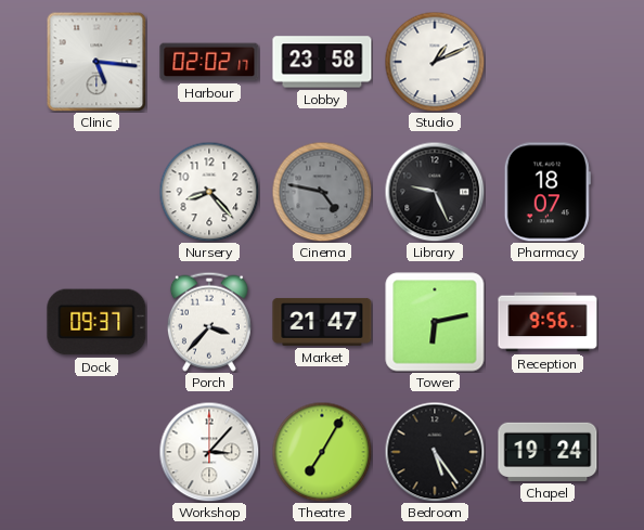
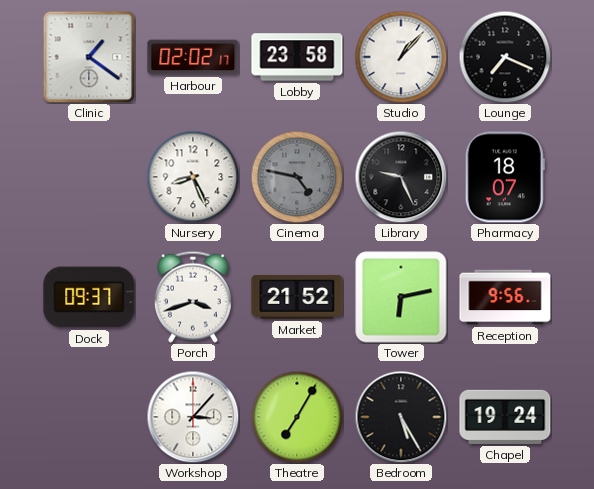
Clinic: 5:16 -> 1:21 (89, 57)
Studio: 1:11 -> 1:07 (401, 57)
Lounge: none -> 7:19 (505, 57)
Nursery: 8:23 -> 8:26 (193, 177)
Porch: 3:37 -> 3:42 (193, 297)
Market: 21:47 -> 21:52 (297, 297)
Bedroom: 5:24 -> 5:25 (401, 417)
